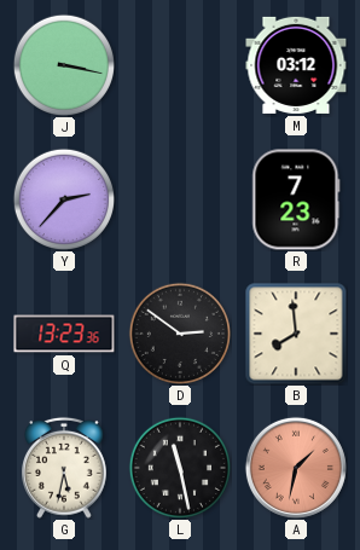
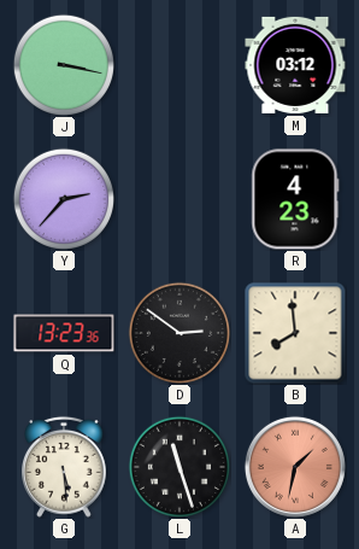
R: 7:23 -> 4:23 (295, 199)
G: 5:32 -> 5:29 (65, 467)
L: 11:28 -> 11:27 (178, 466)
